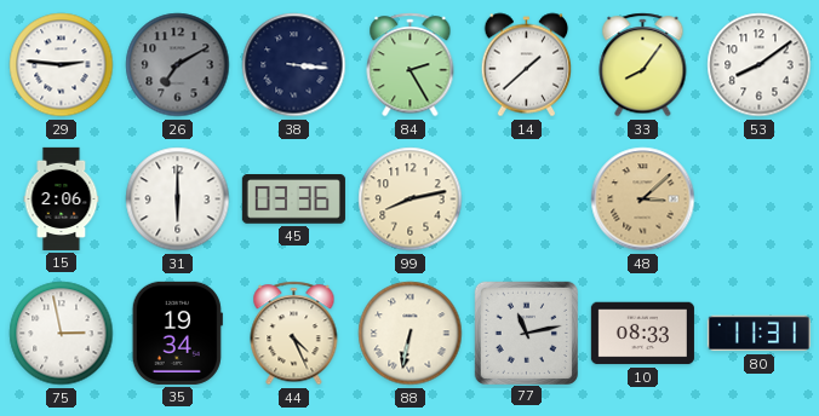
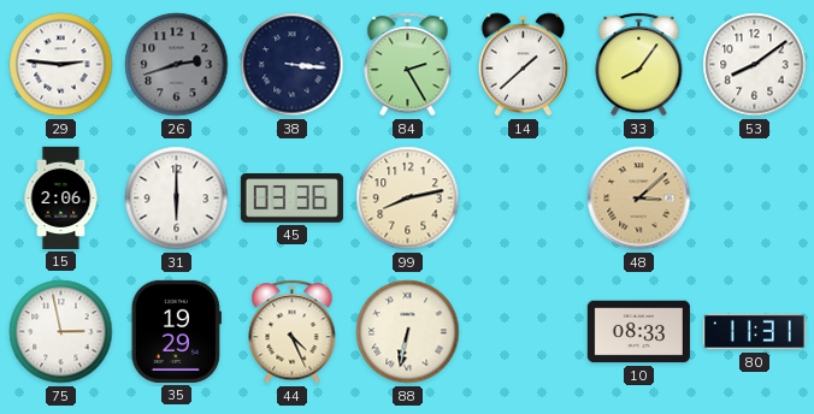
26: 7:10 -> 2:42 (177, 65)
35: 19:34 -> 19:29 (176, 331)
77: 11:13 -> none (526, 333)
